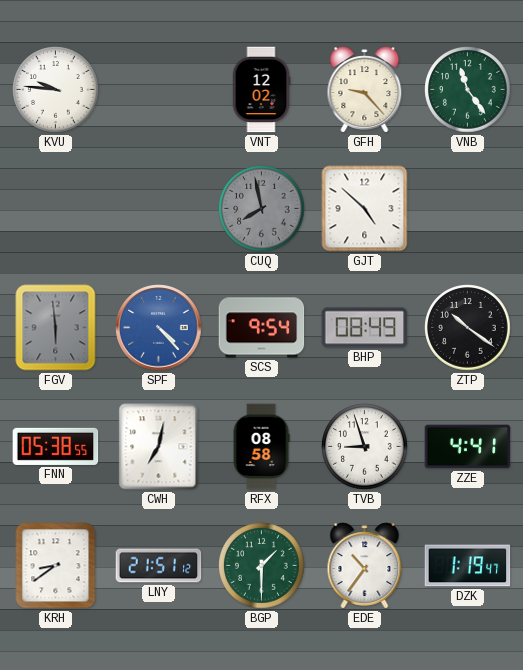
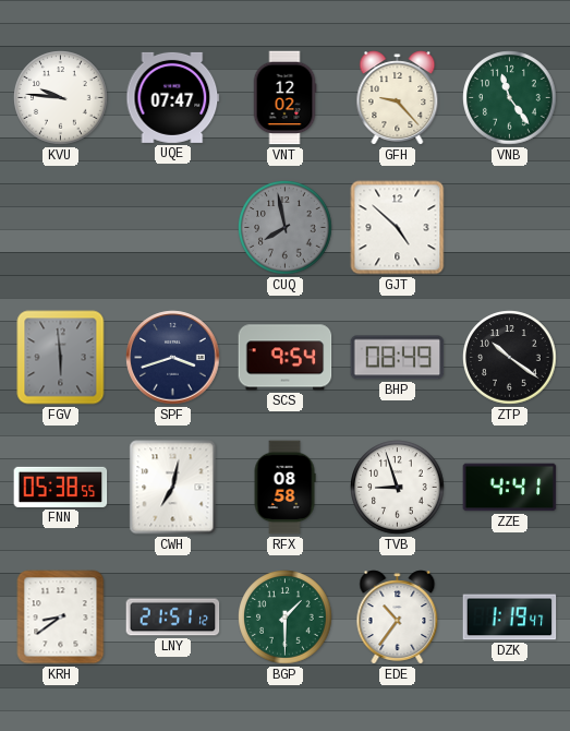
UQE: none -> 07:47 (173, 97)
SPF: 4:23 -> 3:42 (173, 358)
SPF dial: blue -> navy (173, 358)
